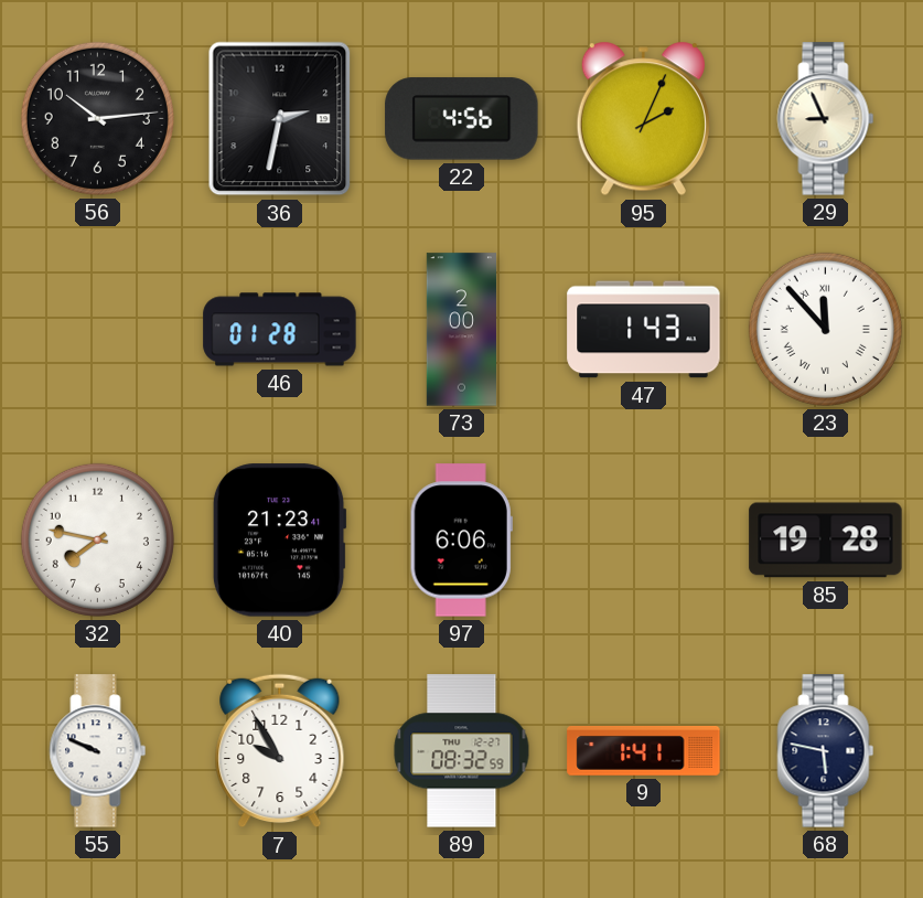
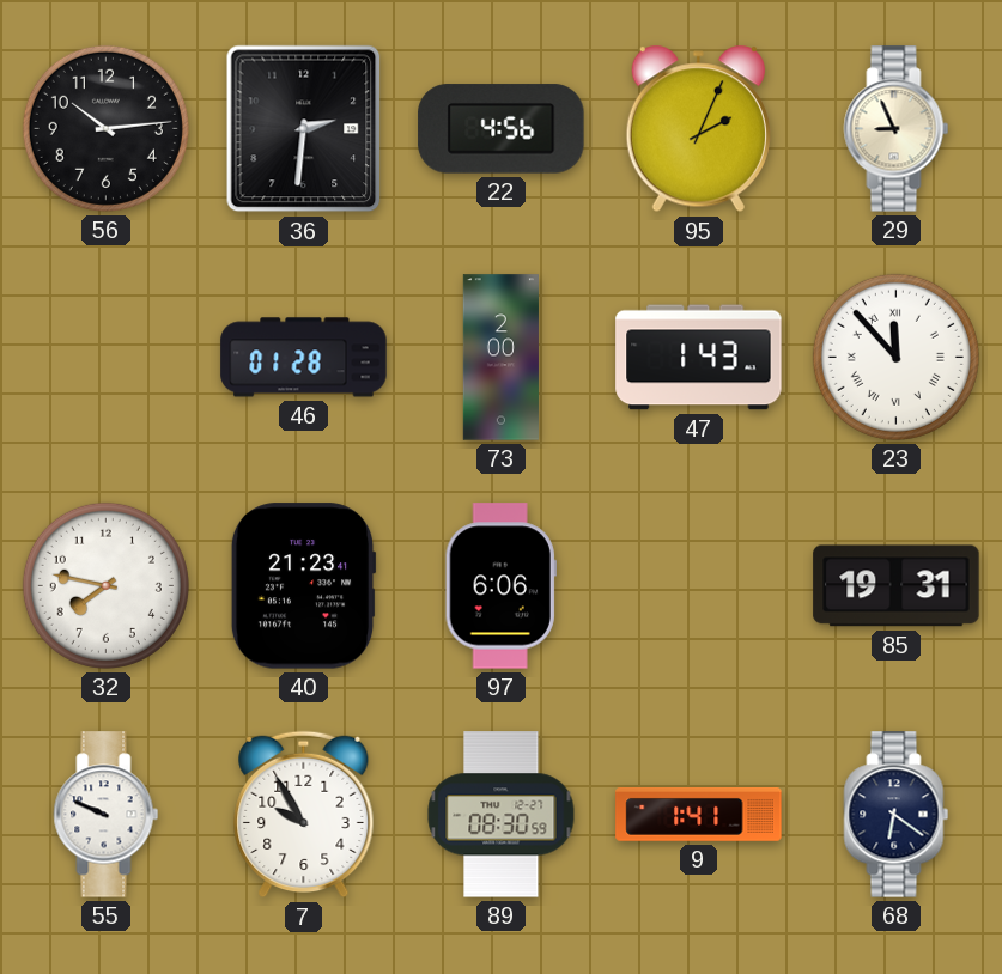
36: 2:32 -> 2:31 (304, 129)
85: 19:28 -> 19:31 (897, 586)
89: 08:32 -> 08:30 (502, 815)
68: 5:47 -> 6:21 (897, 815)
